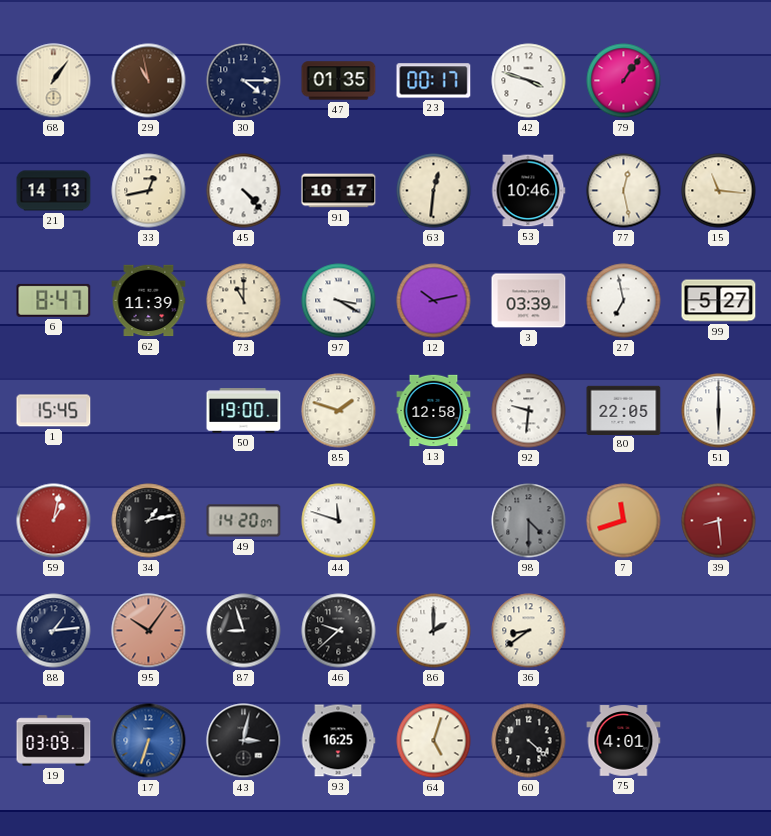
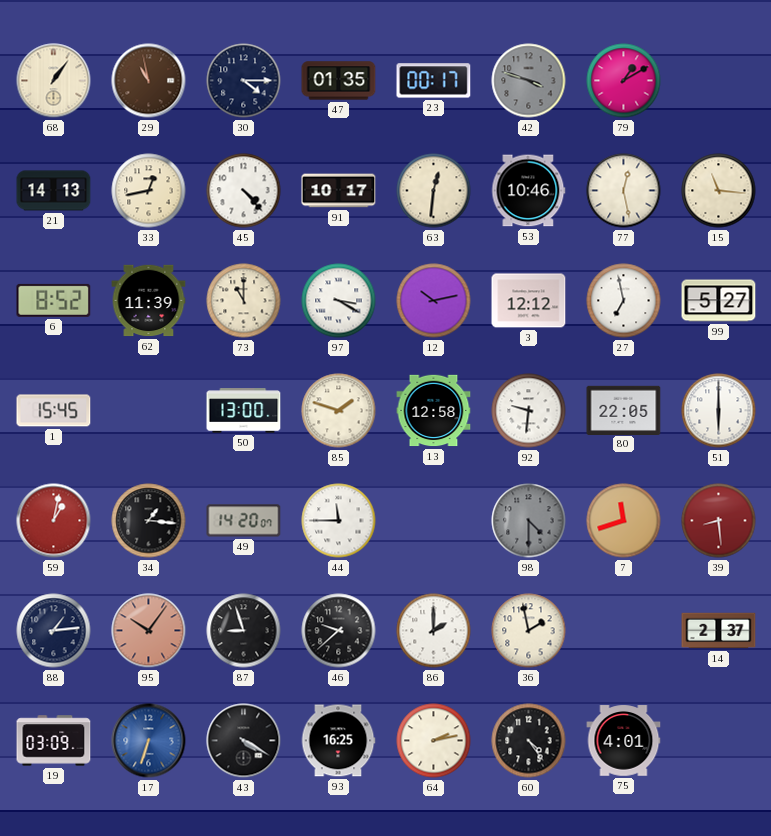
42 dial: white -> grey (529, 81)
79: 1:06 -> 1:10 (624, 81)
6: 8:47 -> 8:52 (54, 300)
3: 03:39 -> 12:12 (529, 301)
50: 19:00 -> 13:00 (244, 411)
34: 1:13 -> 1:16 (149, 521)
44: 11:48 -> 11:45 (339, 521)
36: 8:39 -> 1:58 (529, 631)
14: none -> 2:37 (719, 631)
43: 3:02 -> 4:20 (244, 741)
64: 5:03 -> 2:13 (434, 741)
60: 4:22 -> 4:24 (529, 741)
